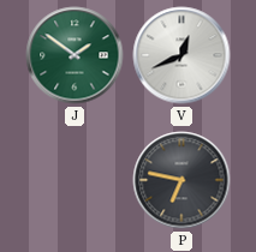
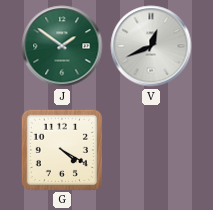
G: none -> 4:20 (61, 149)
P: 6:47 -> none (181, 180)
